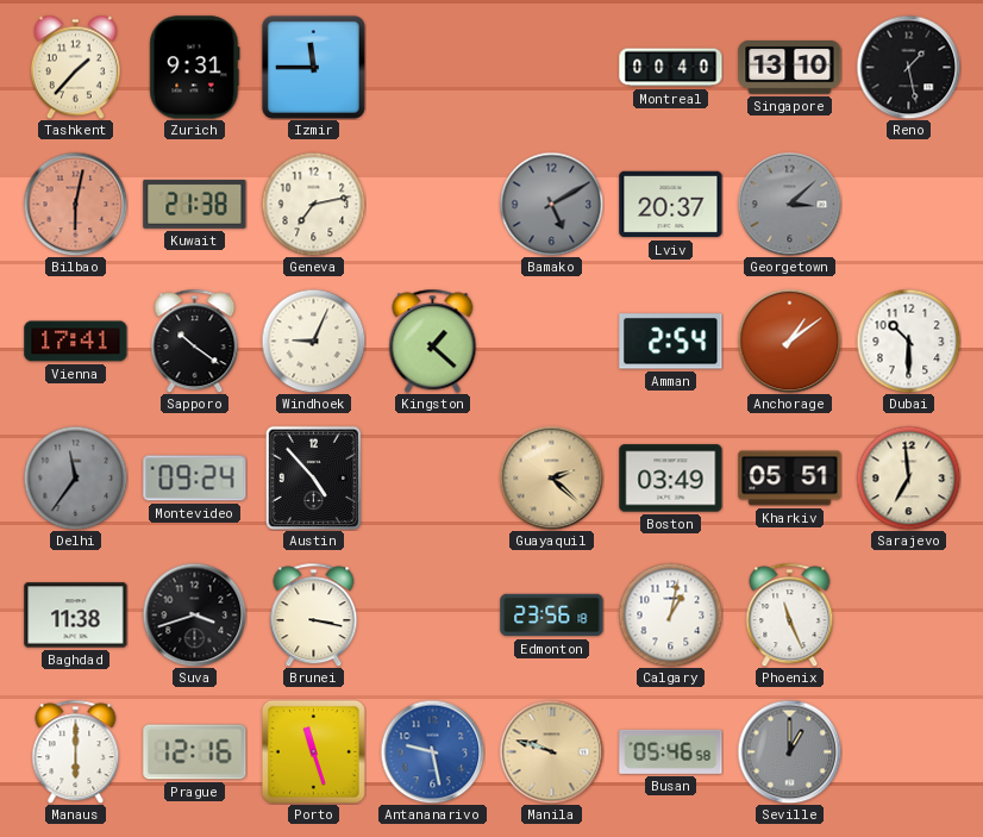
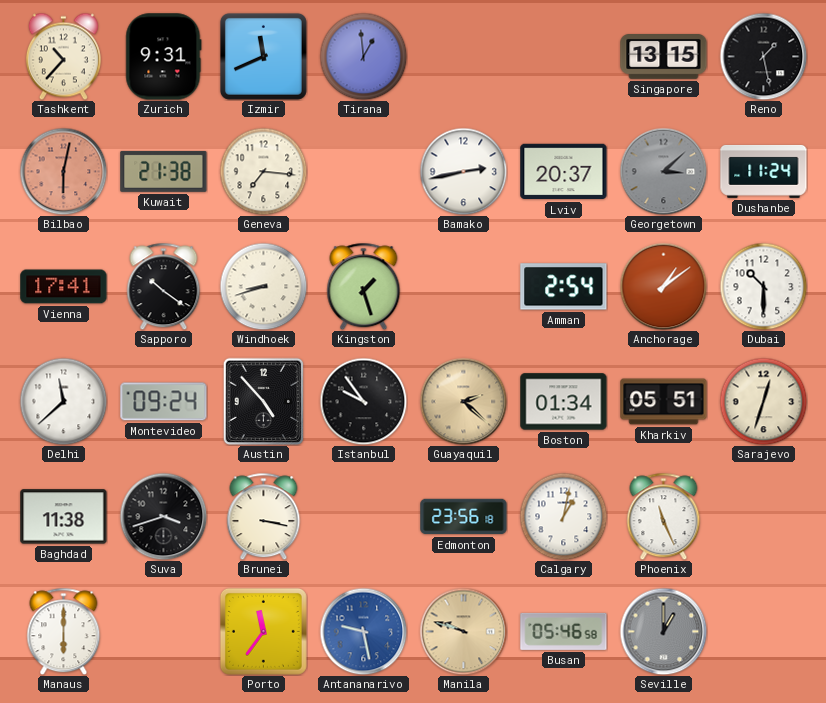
Tashkent: 1:37 -> 10:37 (63, 56)
Izmir: 11:45 -> 11:41 (263, 56)
Tirana: none -> 12:59 (363, 56)
Montreal: 00:40 -> none (671, 68)
Singapore: 13:10 -> 13:15 (664, 57)
Geneva: 7:13 -> 7:16 (263, 171)
Bamako: 5:10 -> 2:43 (463, 171)
Bamako dial: grey -> white (463, 171)
Dushanbe: none -> 11:24 (764, 171)
Windhoek: 9:04 -> 8:42 (263, 286)
Kingston: 1:22 -> 1:27 (364, 286)
Delhi: 11:36 -> 11:38 (63, 401)
Delhi dial: grey -> white (63, 401)
Istanbul: none -> 9:54 (363, 401)
Boston: 03:49 -> 01:34 (564, 402)
Sarajevo: 6:59 -> 12:33 (763, 401)
Prague: 12:16 -> none (195, 752)
Porto: 11:27 -> 11:36 (263, 631)
